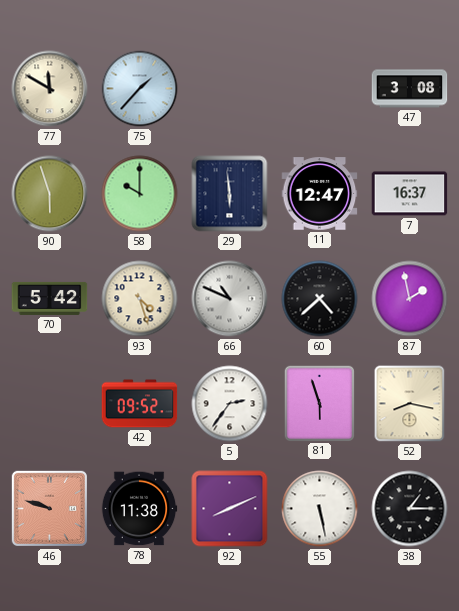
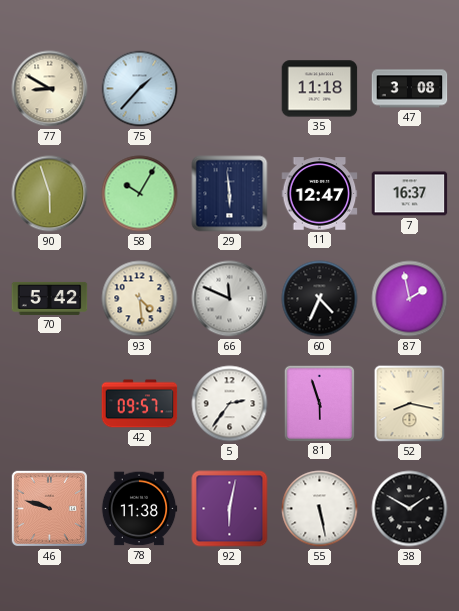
77: 11:50 -> 8:50 (50, 89)
35: none -> 11:18 (320, 89)
58: 10:00 -> 10:05 (140, 194)
93: 4:27 -> 4:29 (140, 299)
66: 10:49 -> 11:49 (230, 299)
60: 4:38 -> 4:34 (320, 299)
42: 09:52 -> 09:57 (140, 404)
92: 8:11 -> 6:02 (230, 509)
38: 1:15 -> 1:50 (410, 509)
